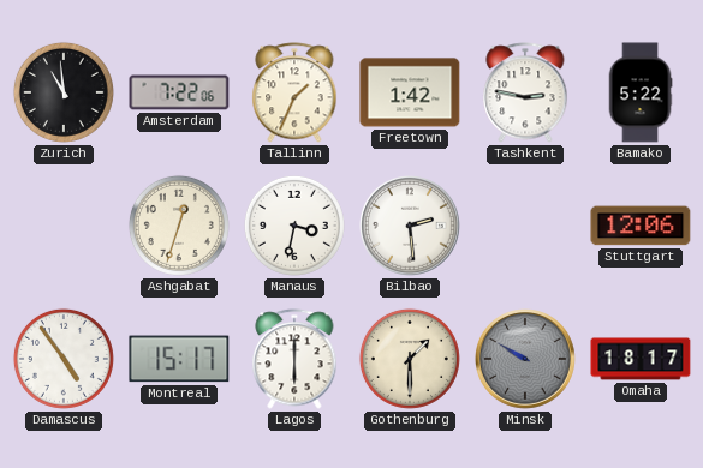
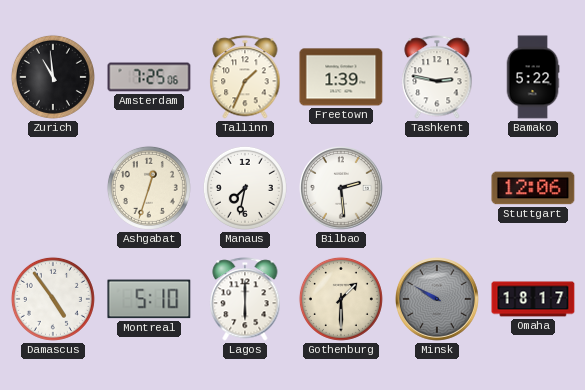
Amsterdam: 7:22 -> 7:25 (149, 77)
Freetown: 1:42 -> 1:39 (341, 77)
Manaus: 3:32 -> 7:32 (245, 188)
Montreal: 15:17 -> 5:10 (149, 299)
